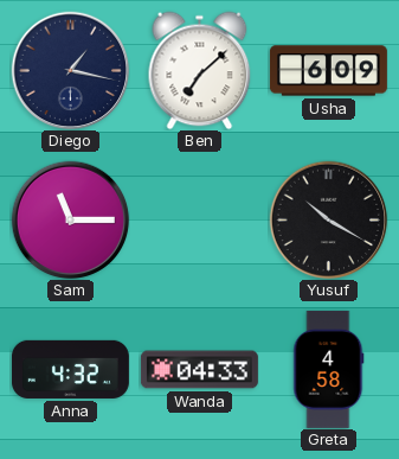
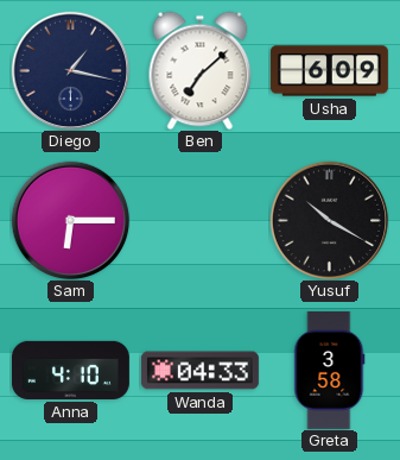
Sam: 11:15 -> 6:15 (70, 220)
Anna: 4:32 -> 4:10 (70, 370)
Greta: 4:58 -> 3:58 (330, 370)
